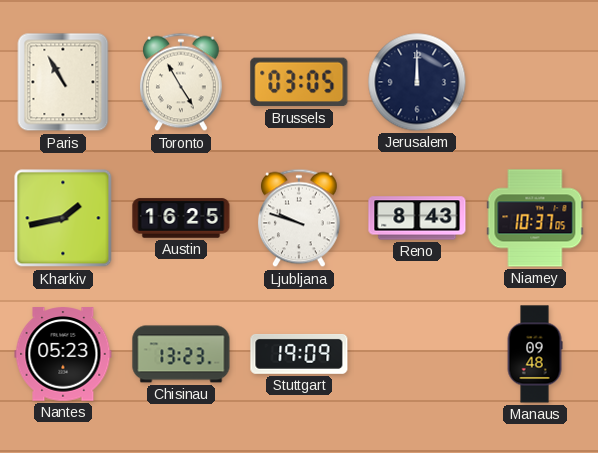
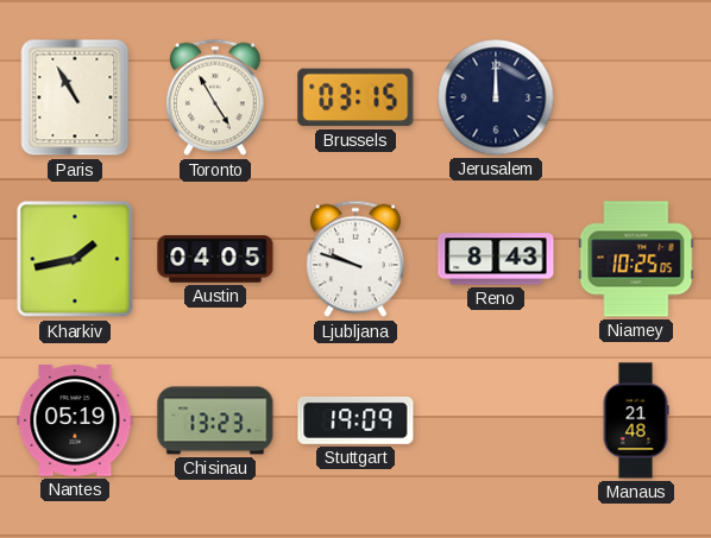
Brussels: 03:05 -> 03:15 (355, 97)
Austin: 16:25 -> 04:05 (215, 259)
Niamey: 10:37 -> 10:25 (636, 259)
Nantes: 05:23 -> 05:19 (75, 420)
Manaus: 09:48 -> 21:48 (636, 420)
